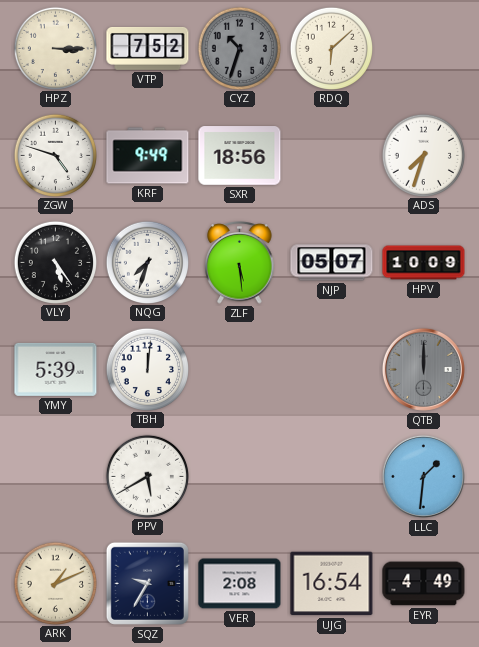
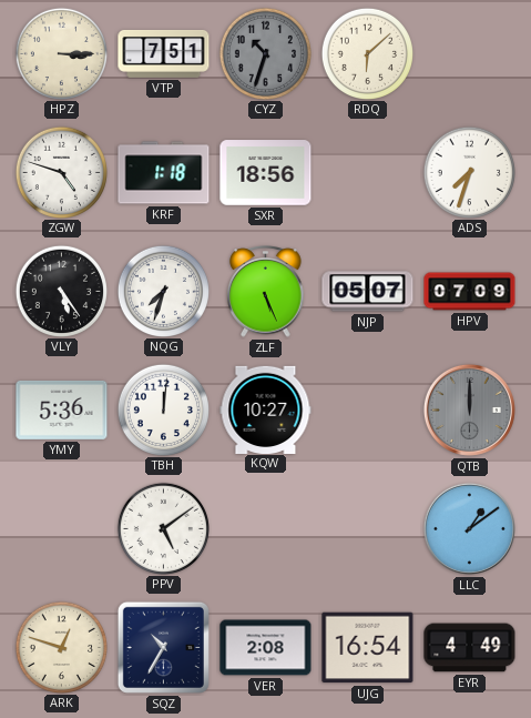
VTP: 7:52 -> 7:51 (164, 53)
KRF: 9:49 -> 1:18 (164, 173)
ZLF: 5:29 -> 5:26 (266, 292)
HPV: 10:09 -> 07:09 (470, 292)
YMY: 5:39 -> 5:36 (62, 409)
KQW: none -> 10:27 (266, 409)
PPV: 5:40 -> 5:09 (163, 528)
LLC: 1:31 -> 1:09 (469, 528)
ARK: 1:11 -> 12:48 (61, 647)
SQZ: 9:35 -> 10:35 (163, 647)
